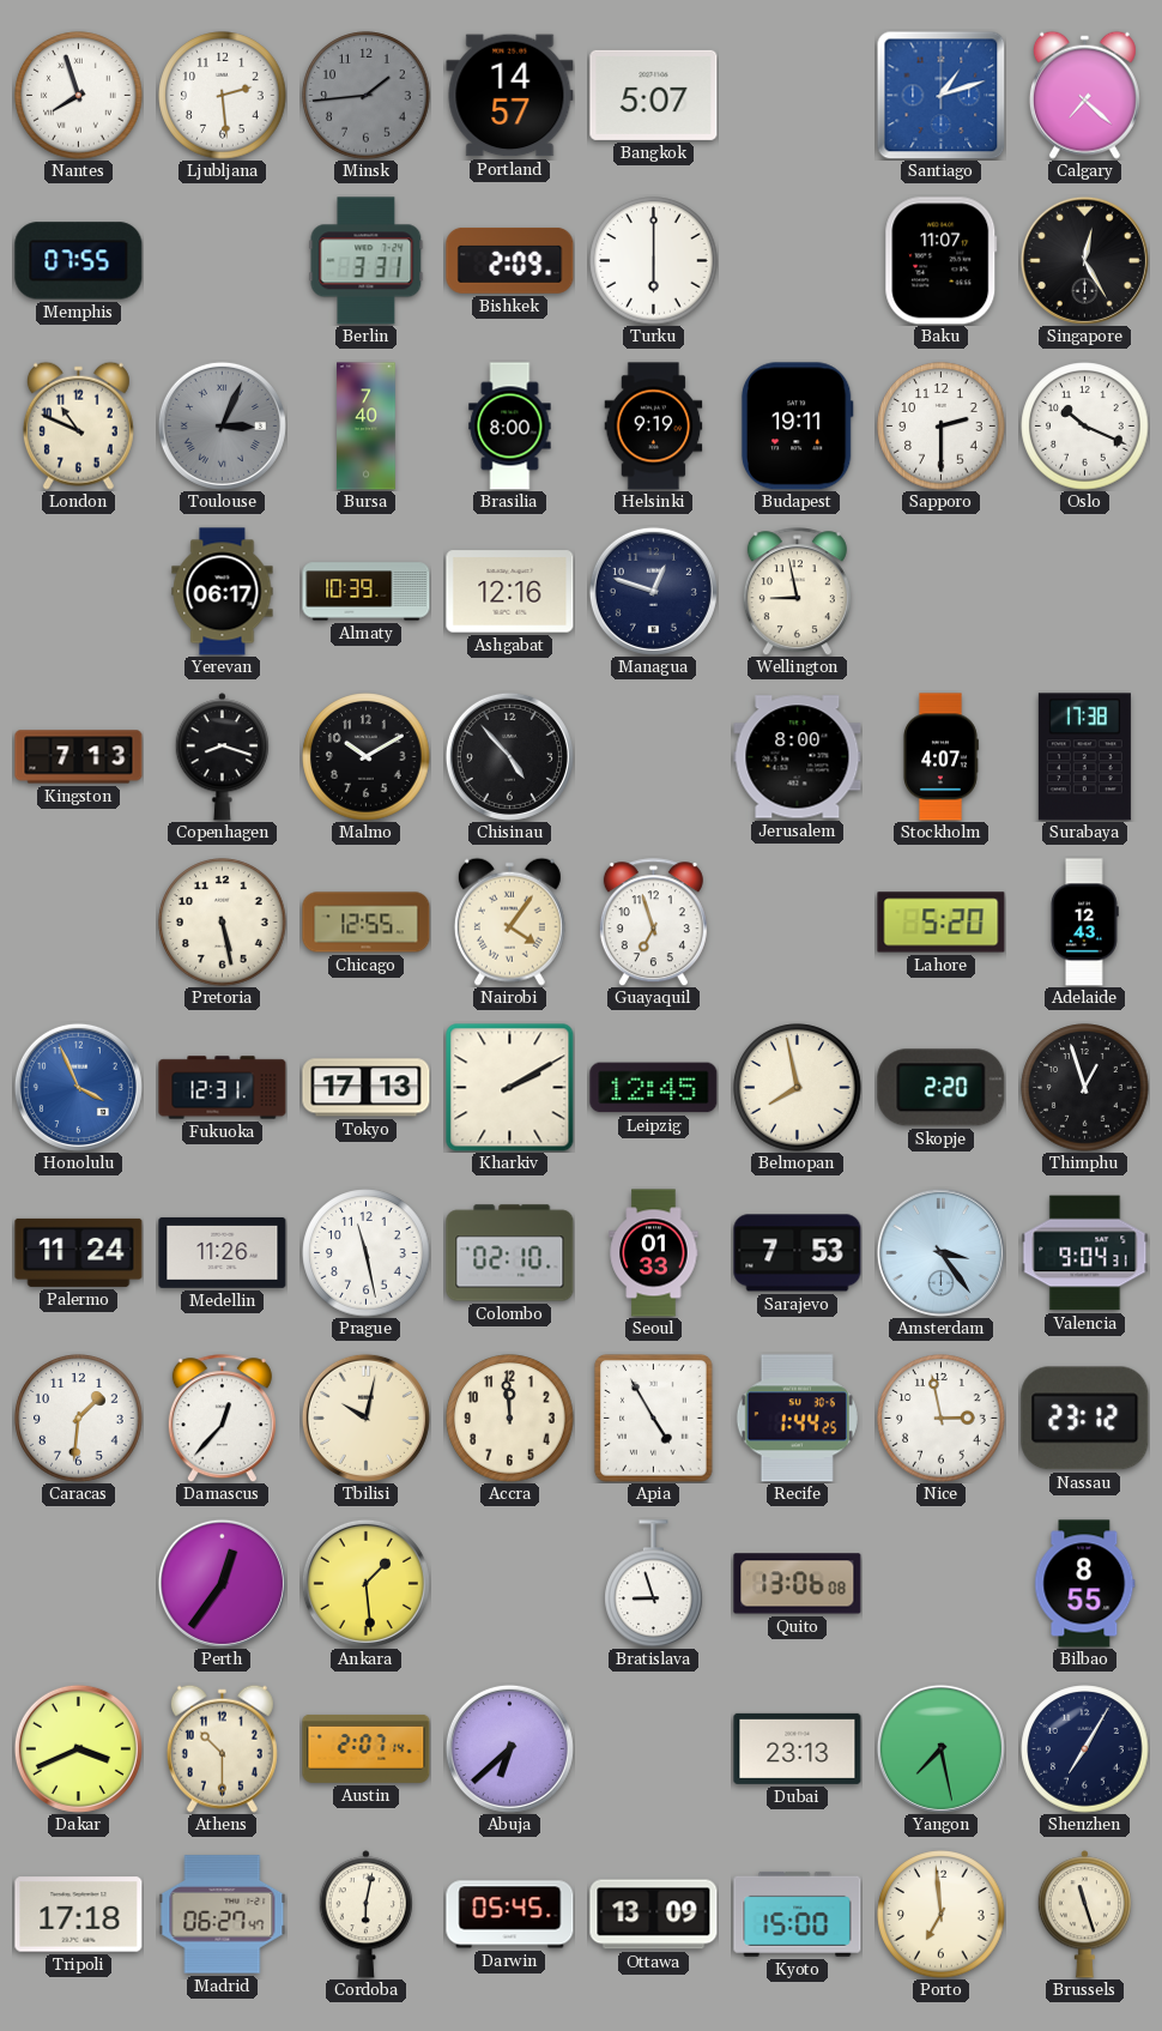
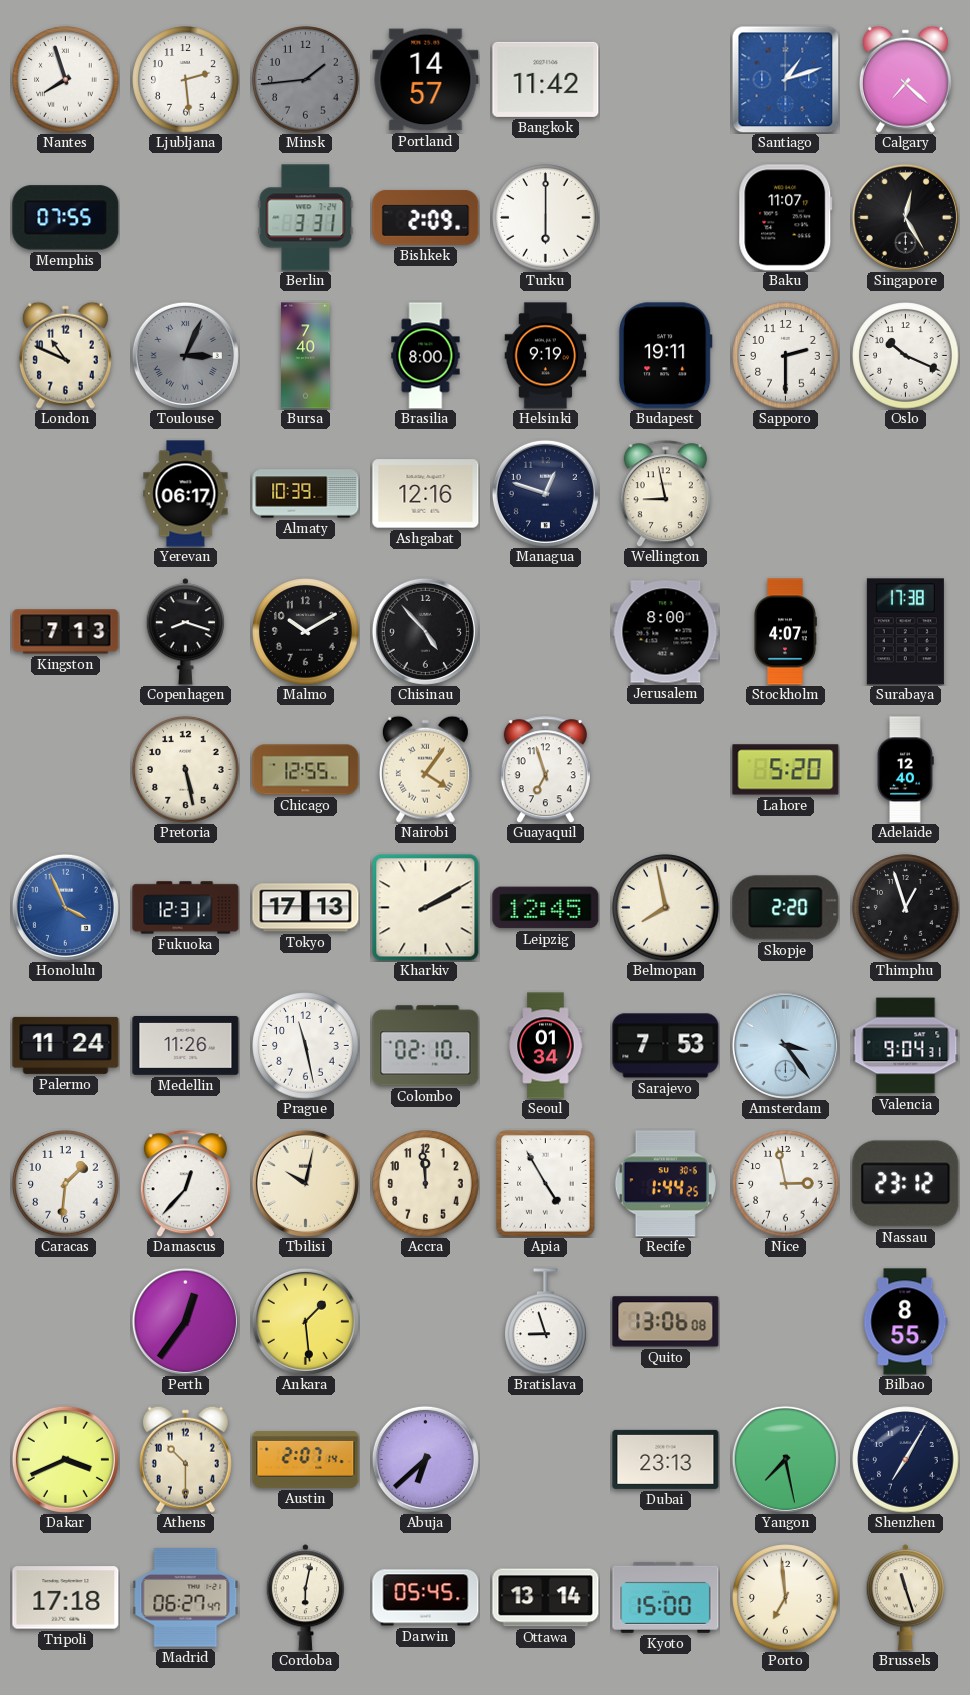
Bangkok: 5:07 -> 11:42 (546, 79)
Adelaide: 12:43 -> 12:40 (905, 770)
Seoul: 01:33 -> 01:34 (546, 1046)
Ottawa: 13:09 -> 13:14 (546, 1598)
